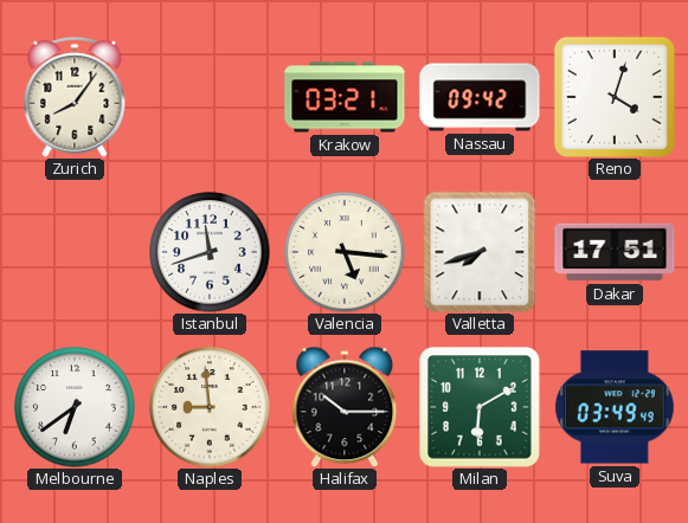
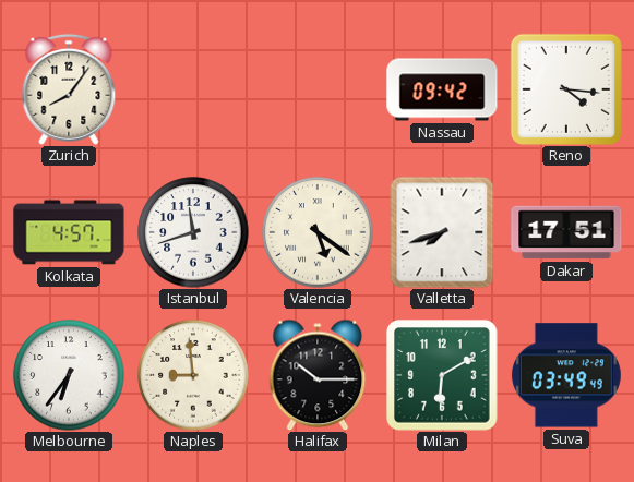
Krakow: 03:21 -> none (345, 97)
Reno: 4:03 -> 4:16 (566, 89)
Kolkata: none -> 4:57 (69, 232)
Valencia: 5:16 -> 5:21 (318, 232)
Melbourne: 6:39 -> 6:36 (69, 375)
